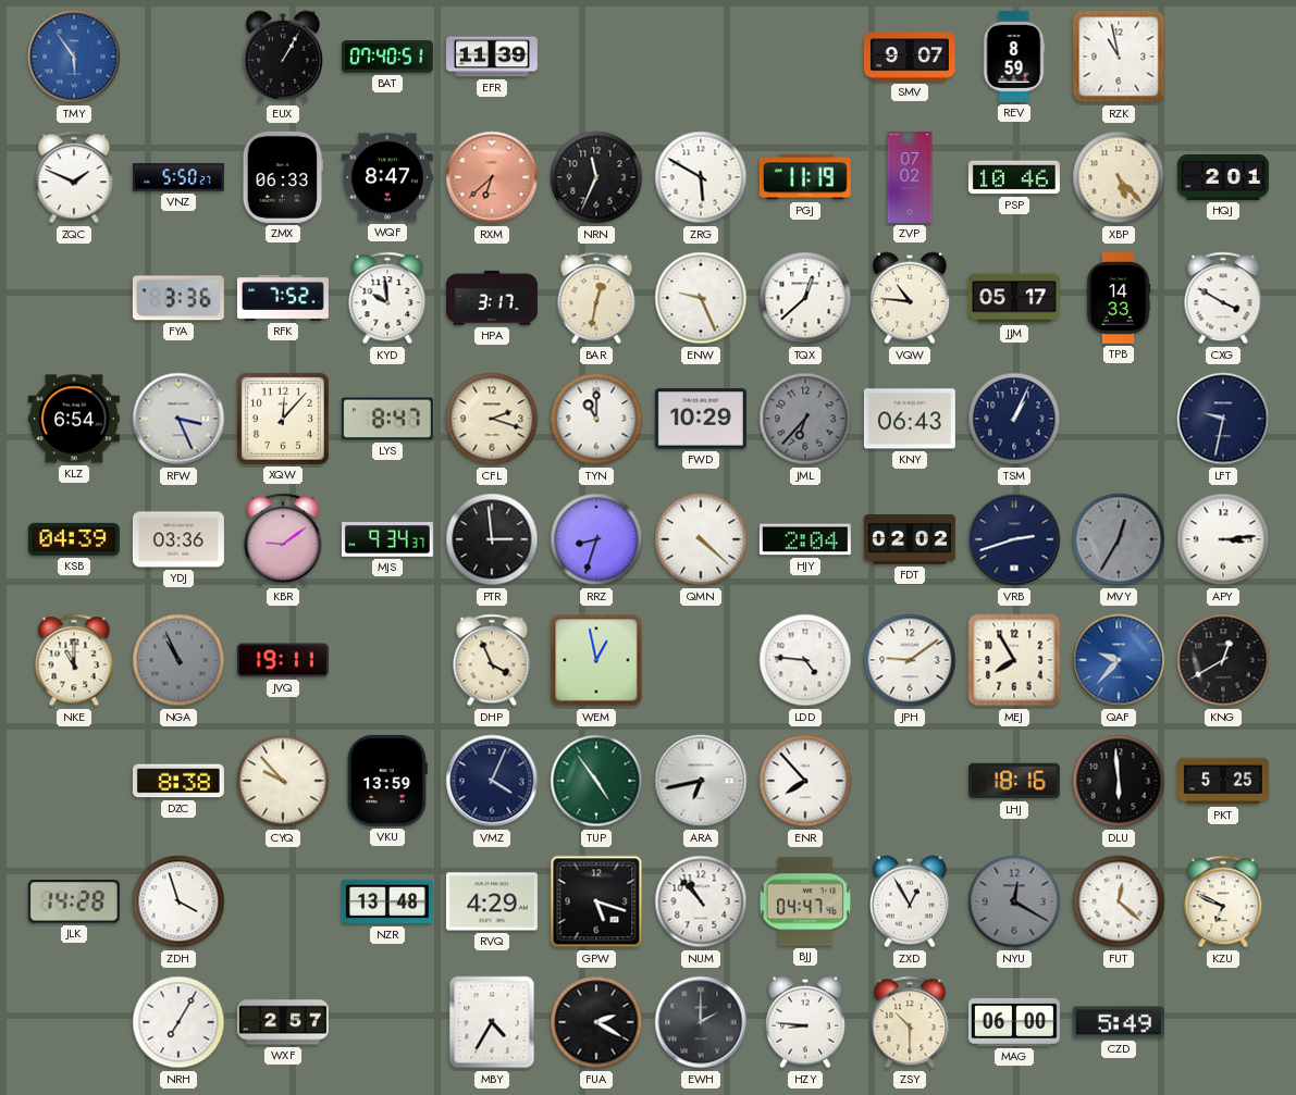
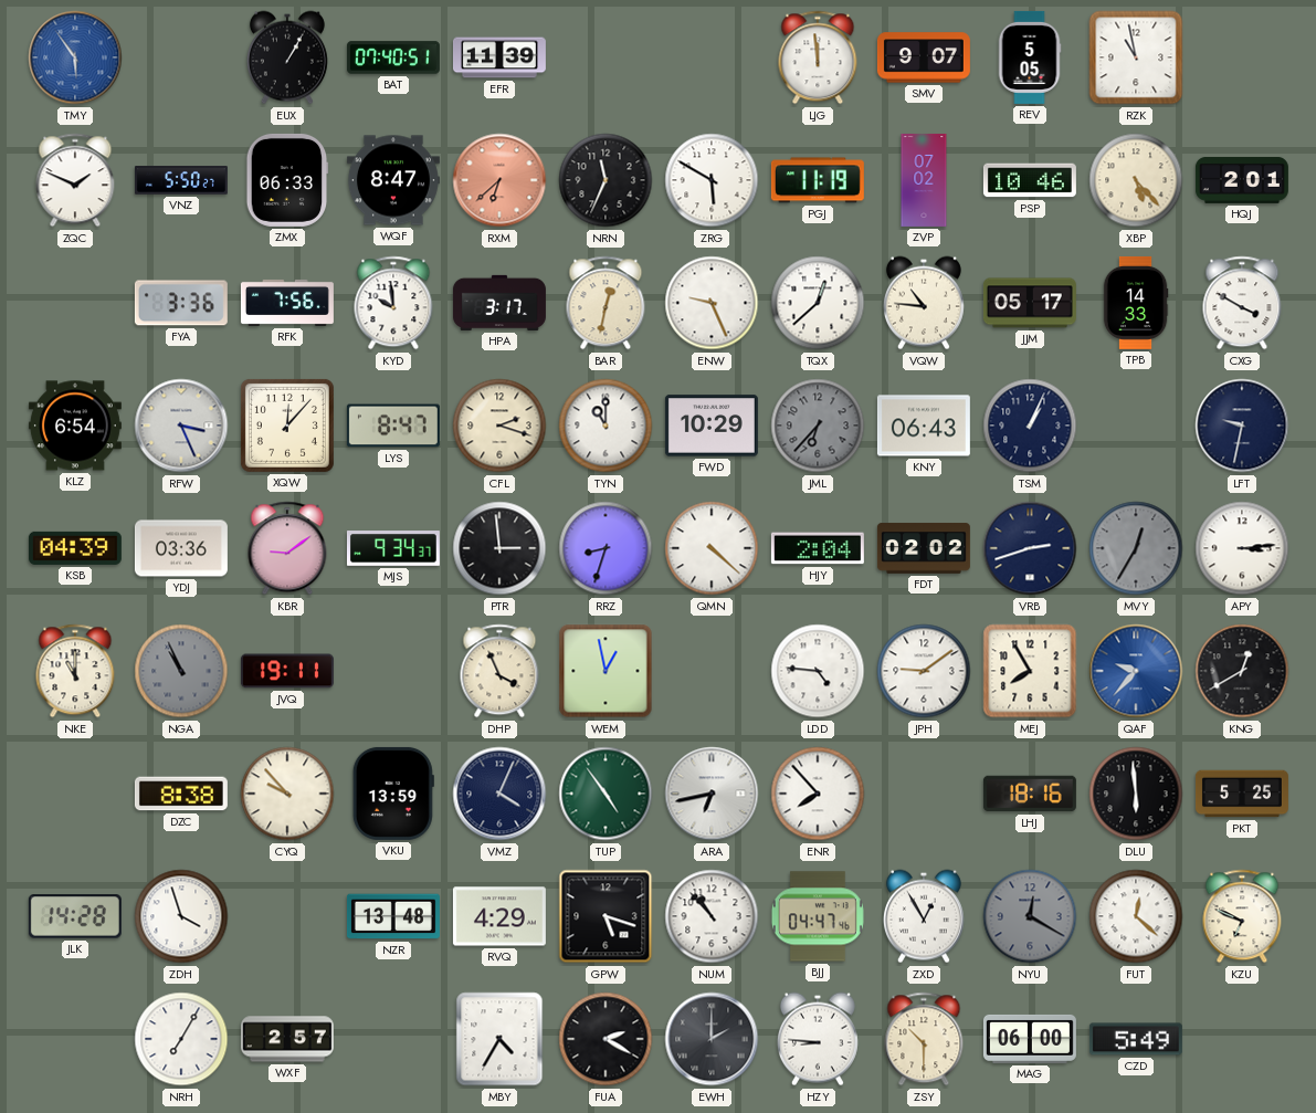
LJG: none -> 11:59 (818, 57)
REV: 8:59 -> 5:05 (1030, 57)
RFK: 7:52 -> 7:56 (287, 303)
